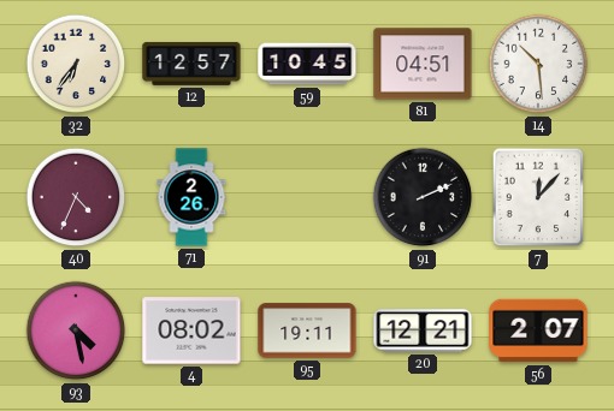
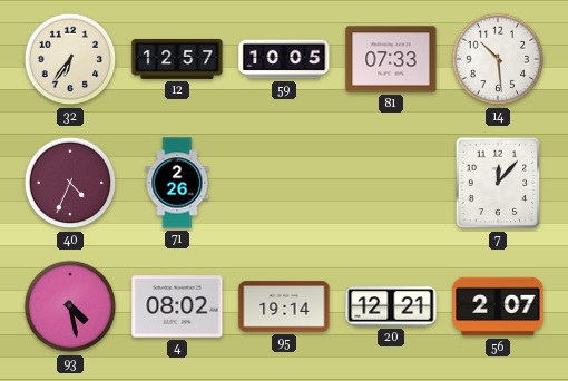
59: 10:45 -> 10:05 (284, 59)
81: 04:51 -> 07:33 (391, 59)
91: 2:11 -> none (423, 197)
95: 19:11 -> 19:14 (284, 306)
